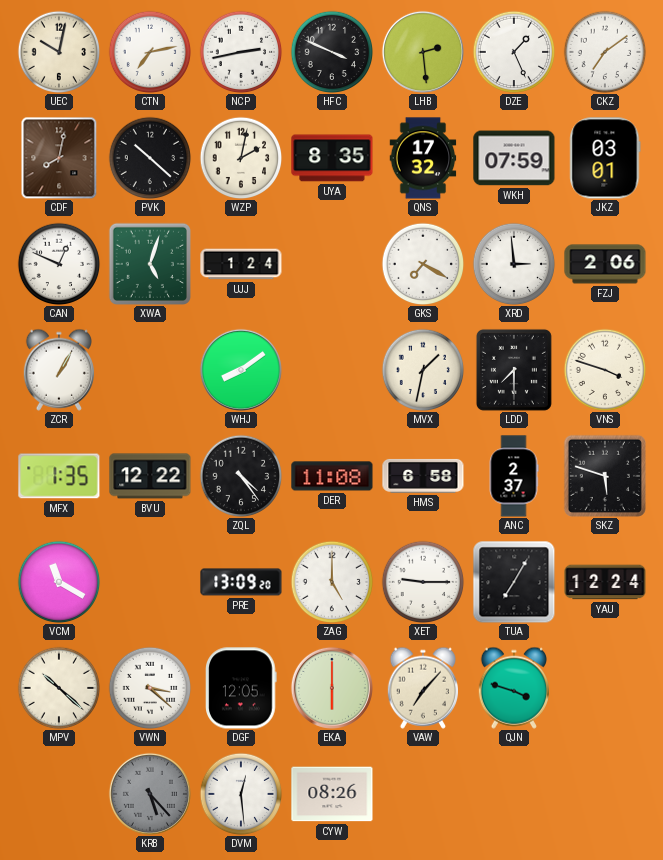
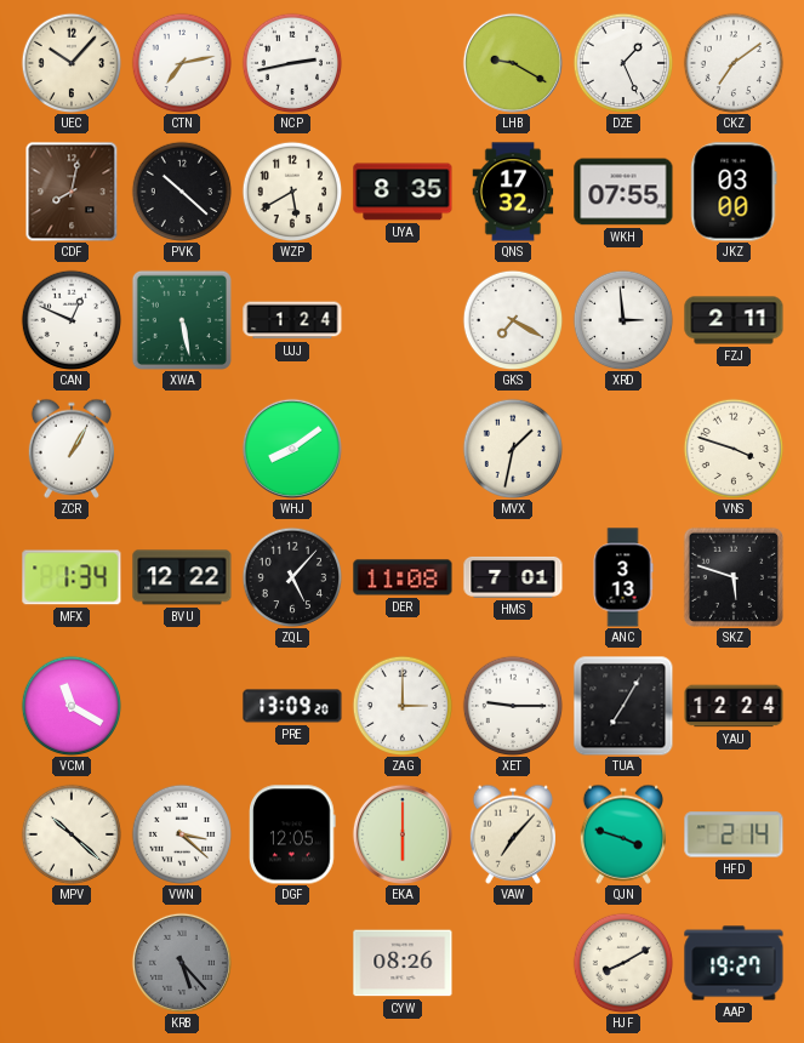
UEC: 10:02 -> 10:07 (72, 63)
HFC: 3:49 -> none (332, 52)
LHB: 2:29 -> 9:20 (513, 63)
WZP: 2:02 -> 5:40 (292, 192)
WKH: 07:59 -> 07:55 (623, 192)
JKZ: 03:01 -> 03:00 (734, 192)
XWA: 5:03 -> 5:28 (182, 320)
FZJ: 2:06 -> 2:11 (734, 320)
LDD: 7:30 -> none (514, 370)
MFX: 1:35 -> 1:34 (72, 577)
ZQL: 4:24 -> 5:07 (292, 577)
HMS: 6:58 -> 7:01 (513, 577)
ANC: 2:37 -> 3:13 (623, 577)
ZAG: 5:00 -> 3:00 (403, 706)
HFD: none -> 2:14 (734, 834)
DVM: 12:29 -> none (241, 794)
HJF: none -> 8:10 (623, 963)
AAP: none -> 19:27 (734, 963)
